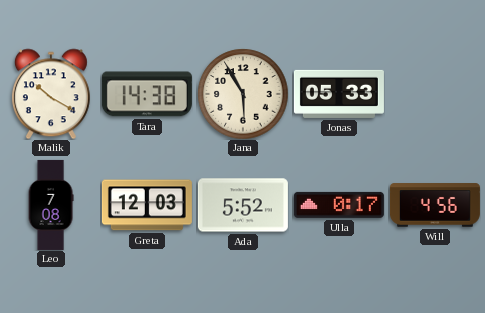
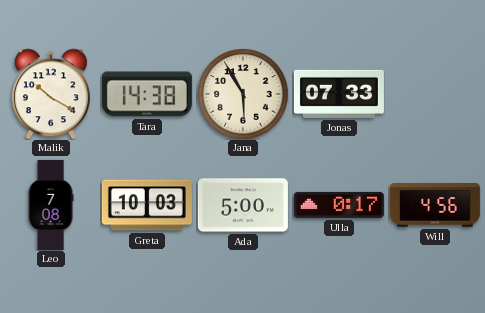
Jonas: 05:33 -> 07:33 (339, 94)
Greta: 12:03 -> 10:03 (147, 205)
Ada: 5:52 -> 5:00 (243, 205)
